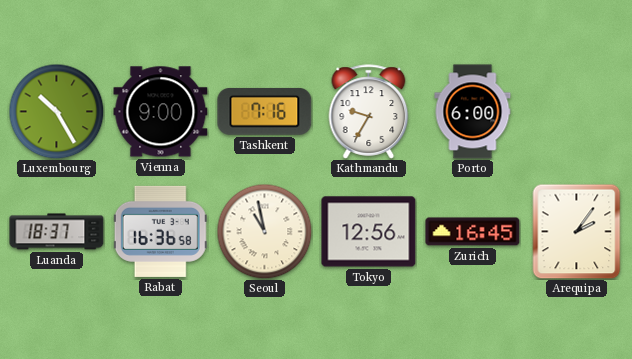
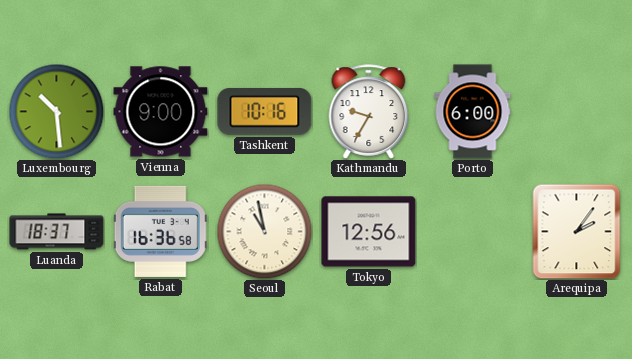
Luxembourg: 10:25 -> 10:29 (56, 111)
Tashkent: 7:16 -> 10:16 (265, 111)
Zurich: 16:45 -> none (473, 232)
